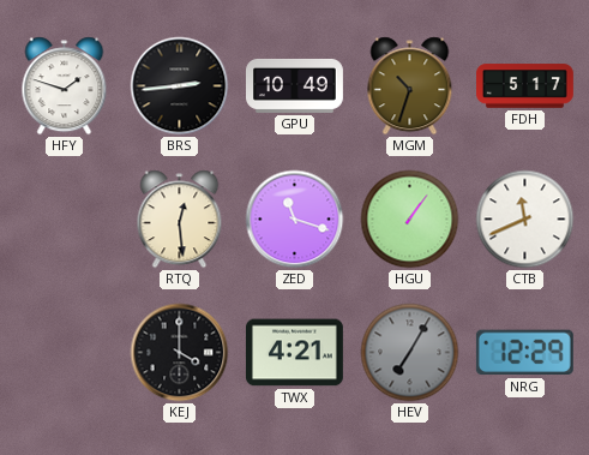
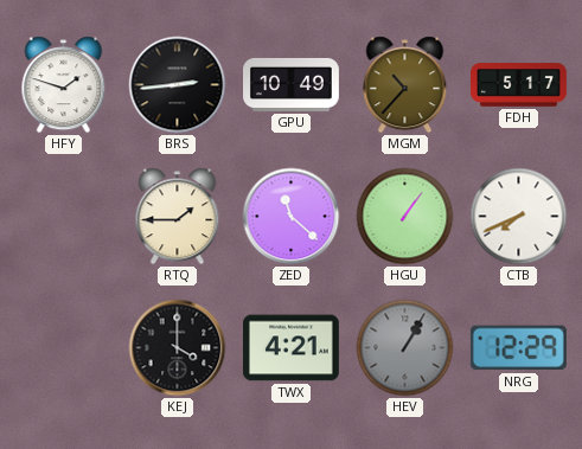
MGM: 10:33 -> 10:37 (405, 85)
RTQ: 12:29 -> 1:45 (178, 217)
ZED: 11:18 -> 11:22 (292, 217)
CTB: 11:41 -> 7:41 (519, 217)
HEV: 7:05 -> 1:05 (405, 348)
